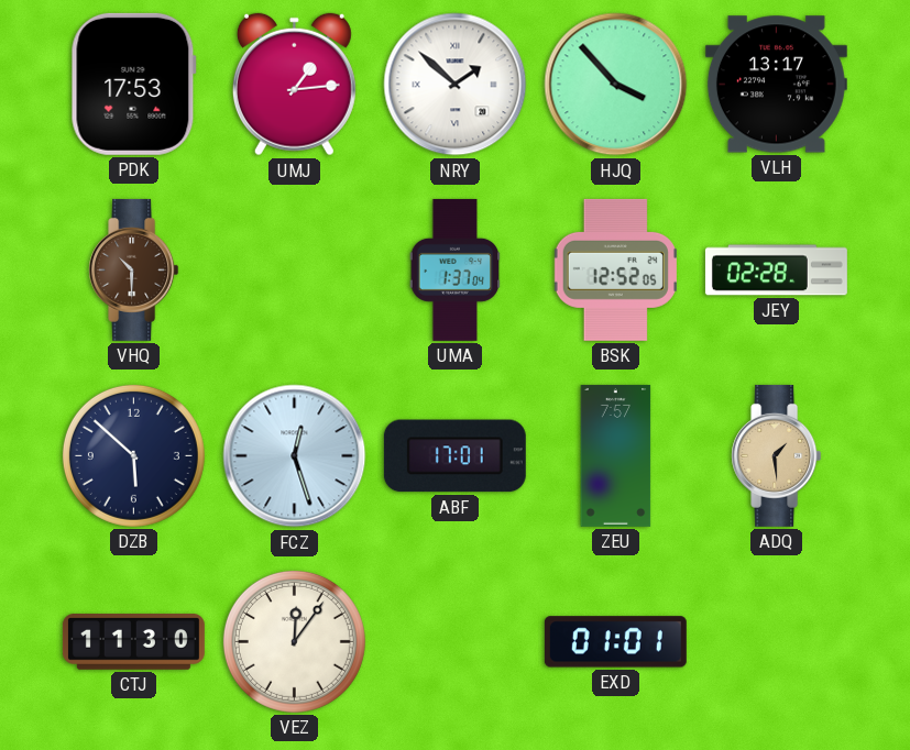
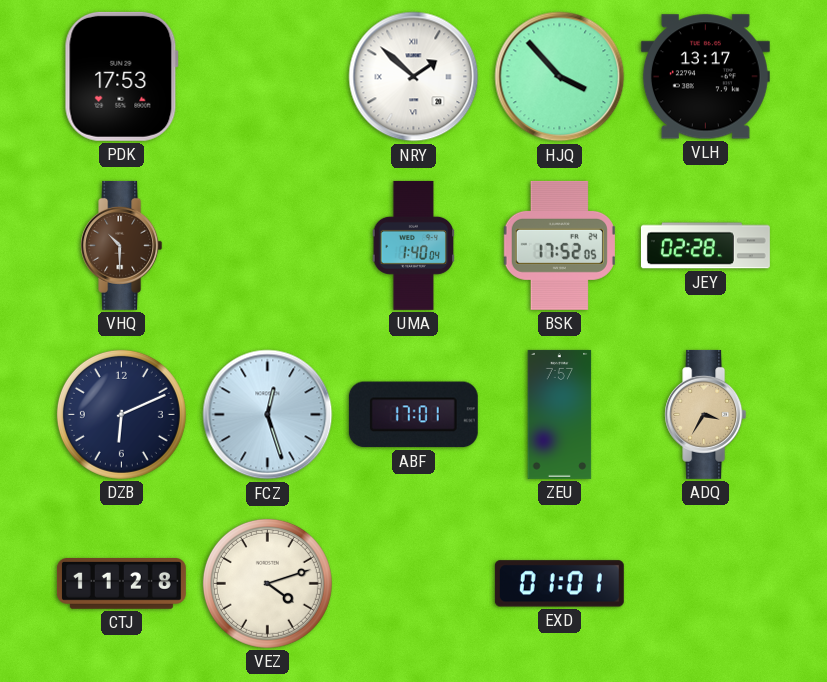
UMJ: 1:14 -> none (294, 85)
UMA: 1:37 -> 1:40 (414, 245)
BSK: 12:52 -> 17:52 (559, 245)
DZB: 5:52 -> 6:11 (121, 414)
ADQ: 1:29 -> 3:35 (706, 414)
CTJ: 11:30 -> 11:28 (121, 584)
VEZ: 12:06 -> 4:12 (267, 583)
